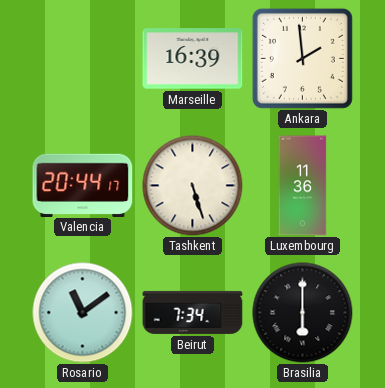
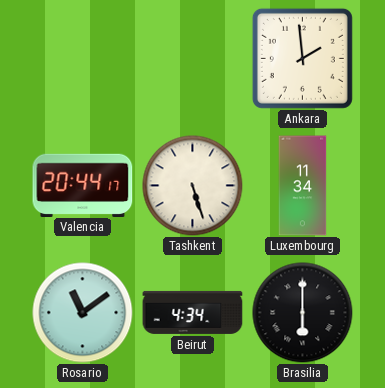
Marseille: 16:39 -> none (193, 59)
Luxembourg: 11:36 -> 11:34 (303, 186)
Beirut: 7:34 -> 4:34 (193, 312)
